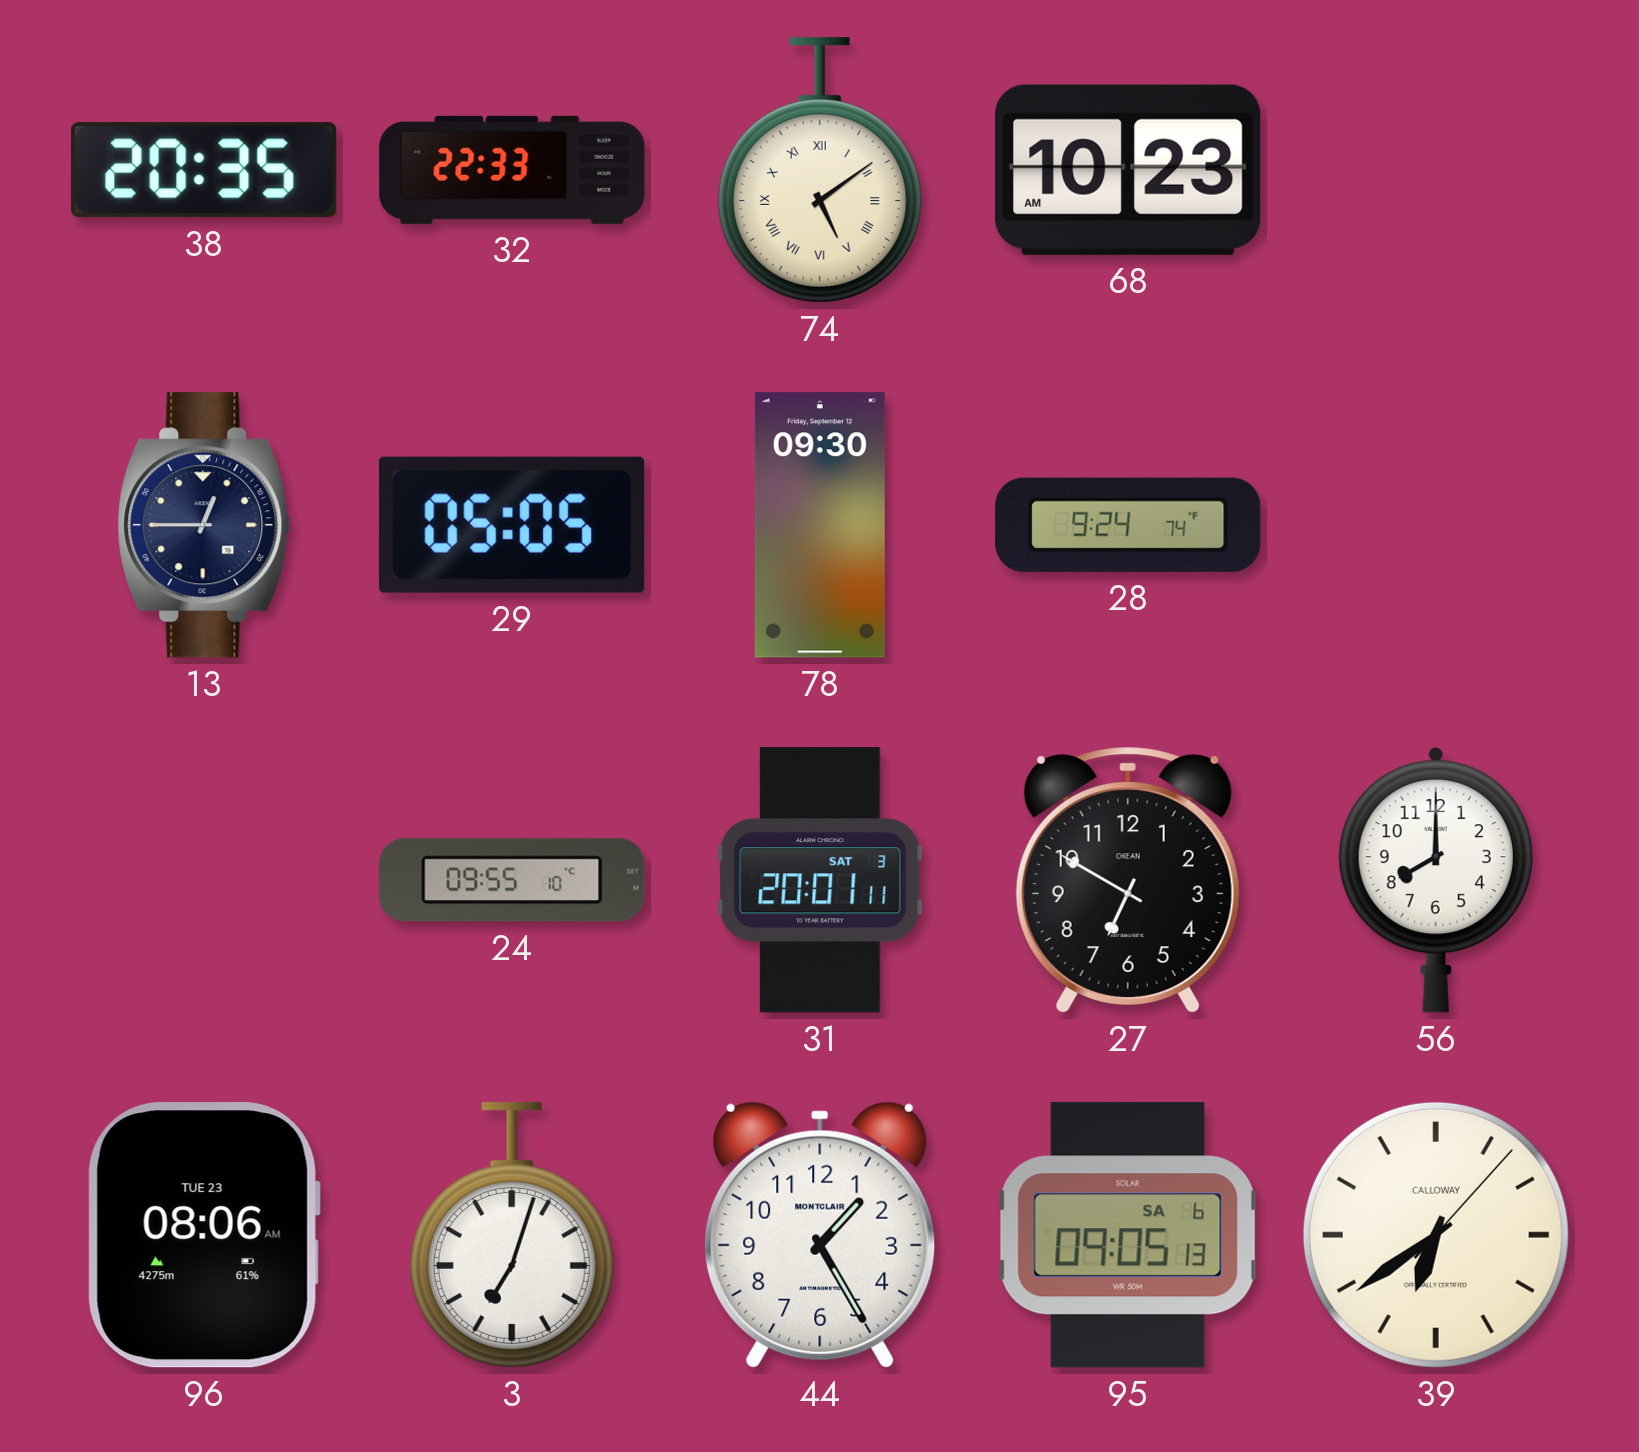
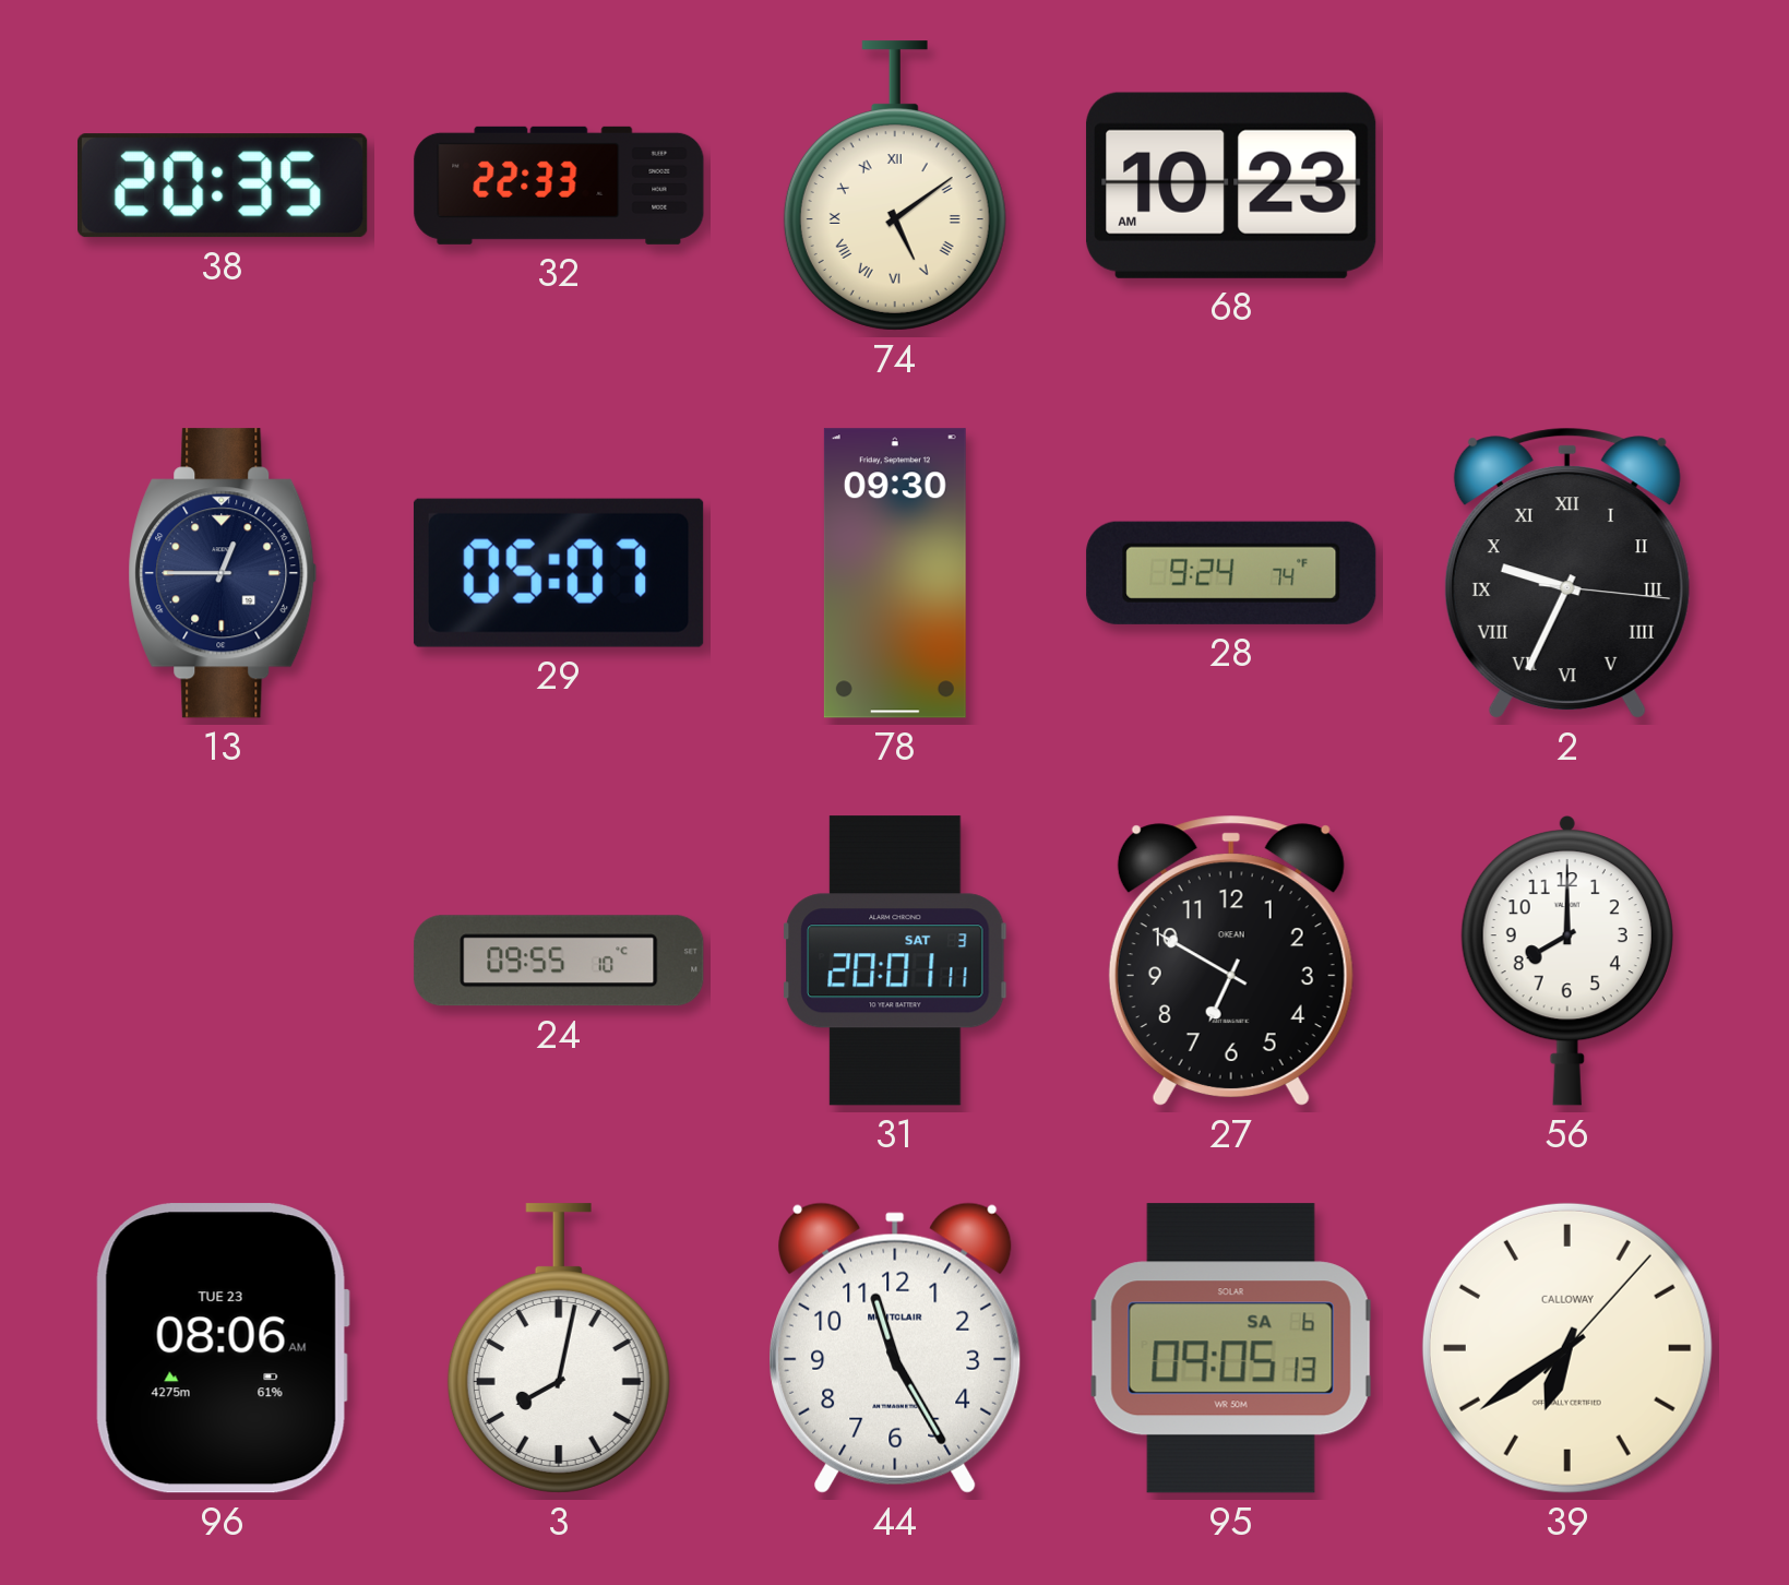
29: 05:05 -> 05:07 (559, 573)
2: none -> 9:34 (1567, 573)
3: 7:03 -> 8:02 (559, 1348)
44: 1:25 -> 11:25 (895, 1348)
